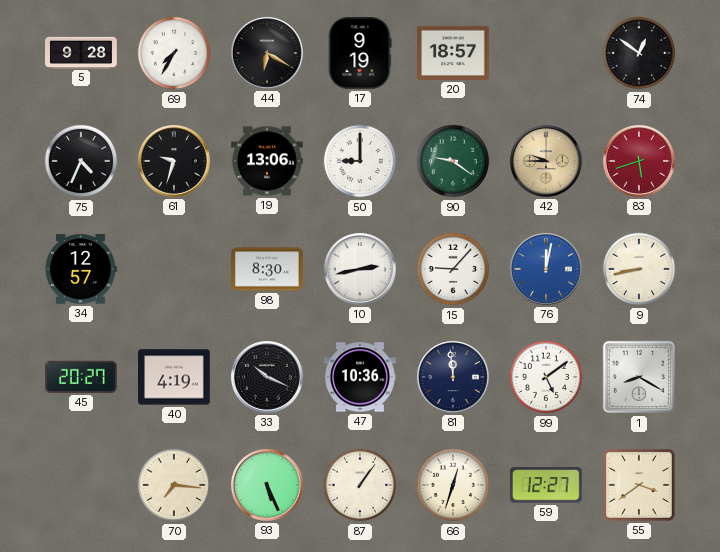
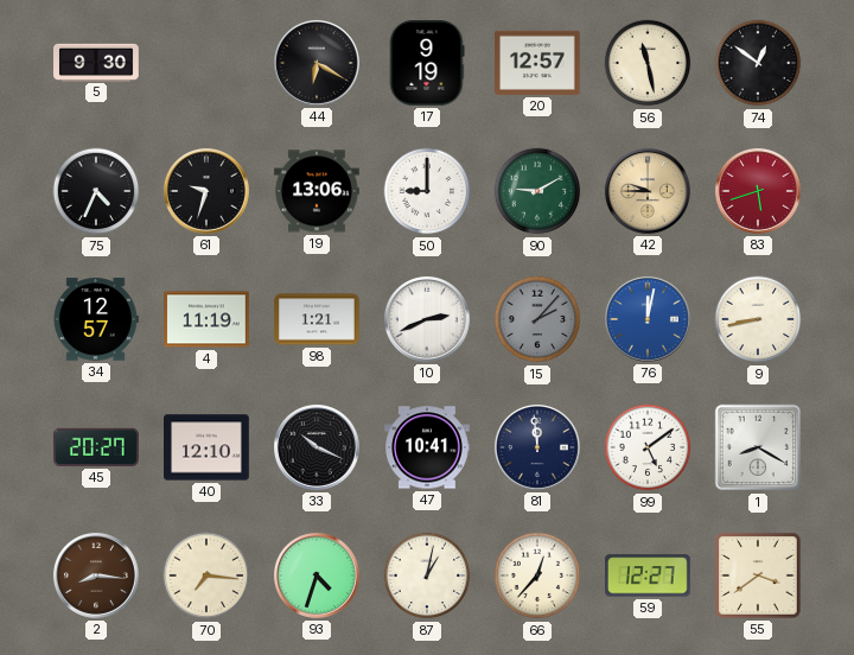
5: 9:28 -> 9:30 (97, 62)
69: 7:35 -> none (174, 53)
20: 18:57 -> 12:57 (538, 63)
56: none -> 11:28 (648, 63)
90: 9:21 -> 9:10 (537, 191)
4: none -> 11:19 (208, 319)
98: 8:30 -> 1:21 (318, 319)
10: 2:43 -> 2:41 (427, 319)
15: 9:07 -> 2:07 (537, 319)
15 dial: white -> grey (537, 319)
40: 4:19 -> 12:10 (208, 447)
47: 10:36 -> 10:41 (427, 447)
2: none -> 8:16 (96, 575)
93: 5:26 -> 4:33 (317, 575)
87: 1:06 -> 1:02 (427, 575)
66: 12:33 -> 12:37 (537, 575)
